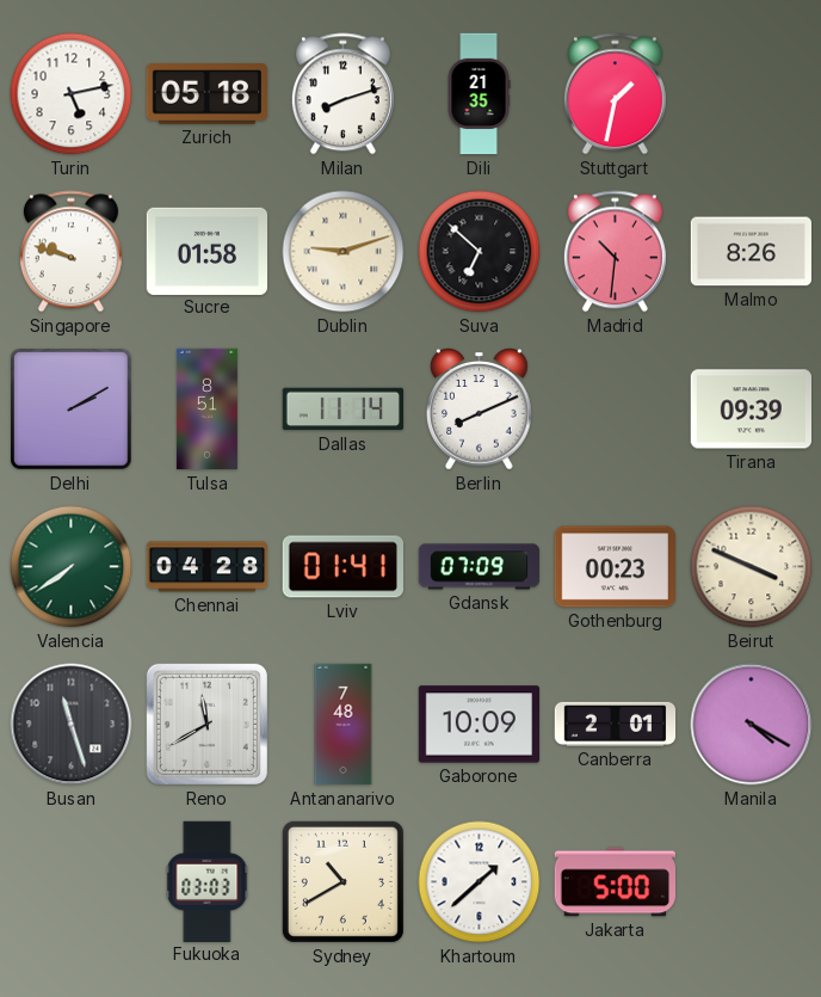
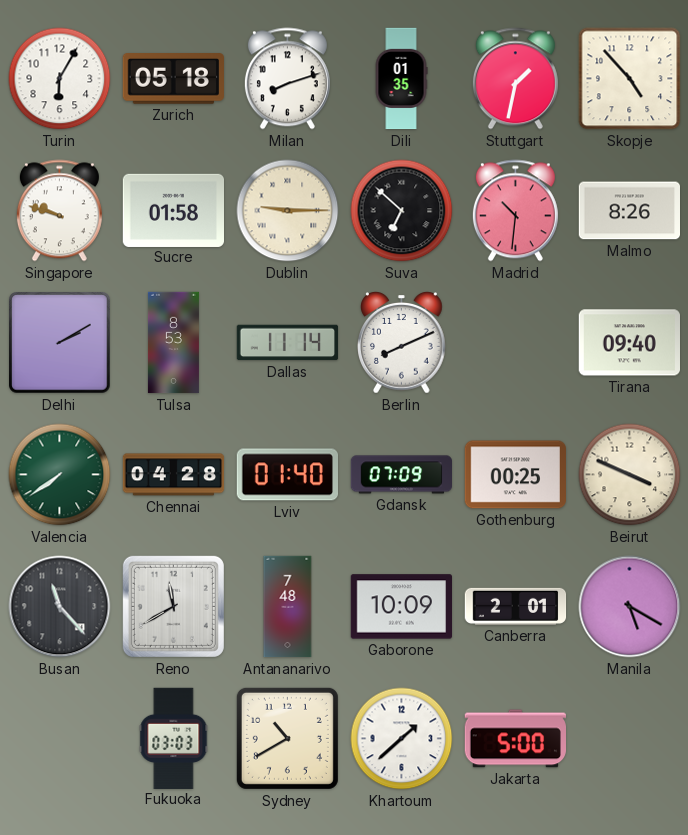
Turin: 5:13 -> 6:05 (60, 79)
Dili: 21:35 -> 01:35 (401, 79)
Skopje: none -> 4:53 (630, 79)
Dublin: 9:12 -> 9:15 (288, 211)
Tulsa: 8:51 -> 8:53 (173, 343)
Tirana: 09:39 -> 09:40 (629, 343)
Lviv: 01:41 -> 01:40 (287, 475)
Gothenburg: 00:23 -> 00:25 (515, 475)
Busan: 11:27 -> 11:23 (60, 607)
Manila: 4:20 -> 5:20 (630, 607)
